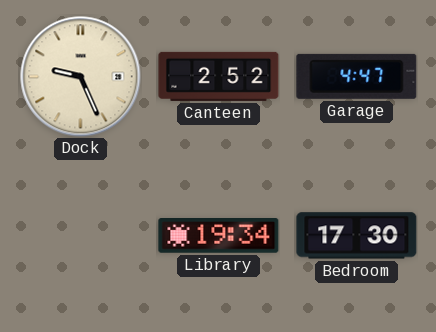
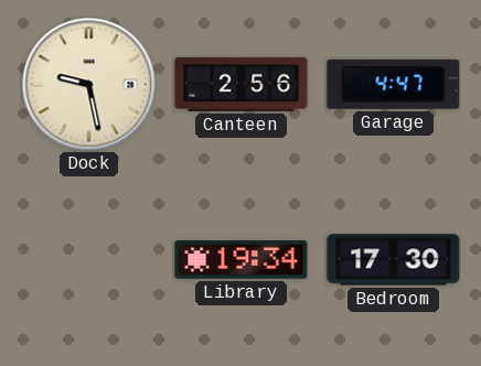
Dock: 9:26 -> 9:28 (89, 85)
Canteen: 2:52 -> 2:56 (242, 84)
